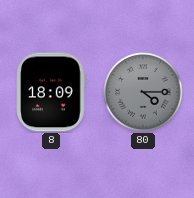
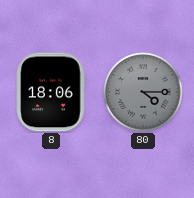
8: 18:09 -> 18:06 (51, 92)
